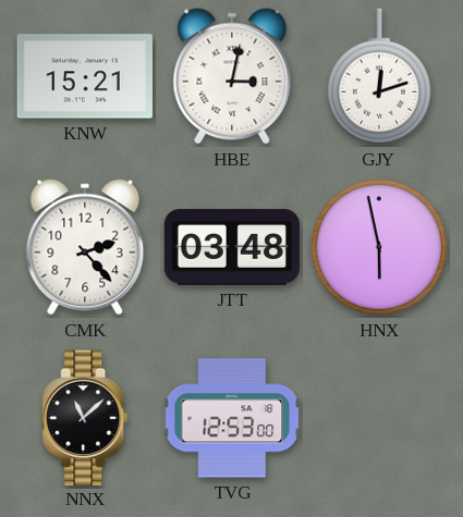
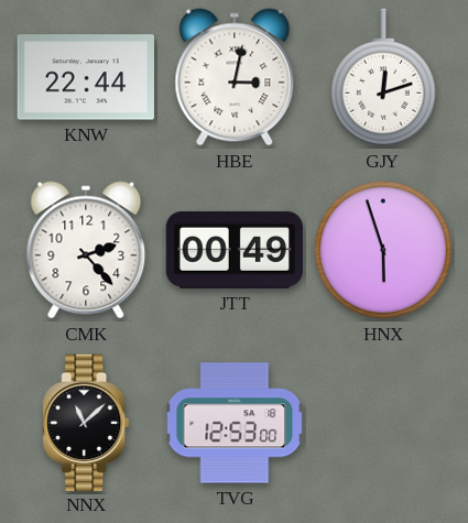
KNW: 15:21 -> 22:44 (86, 77)
JTT: 03:48 -> 00:49 (235, 250)
HNX: 5:58 -> 5:57 (383, 250)
